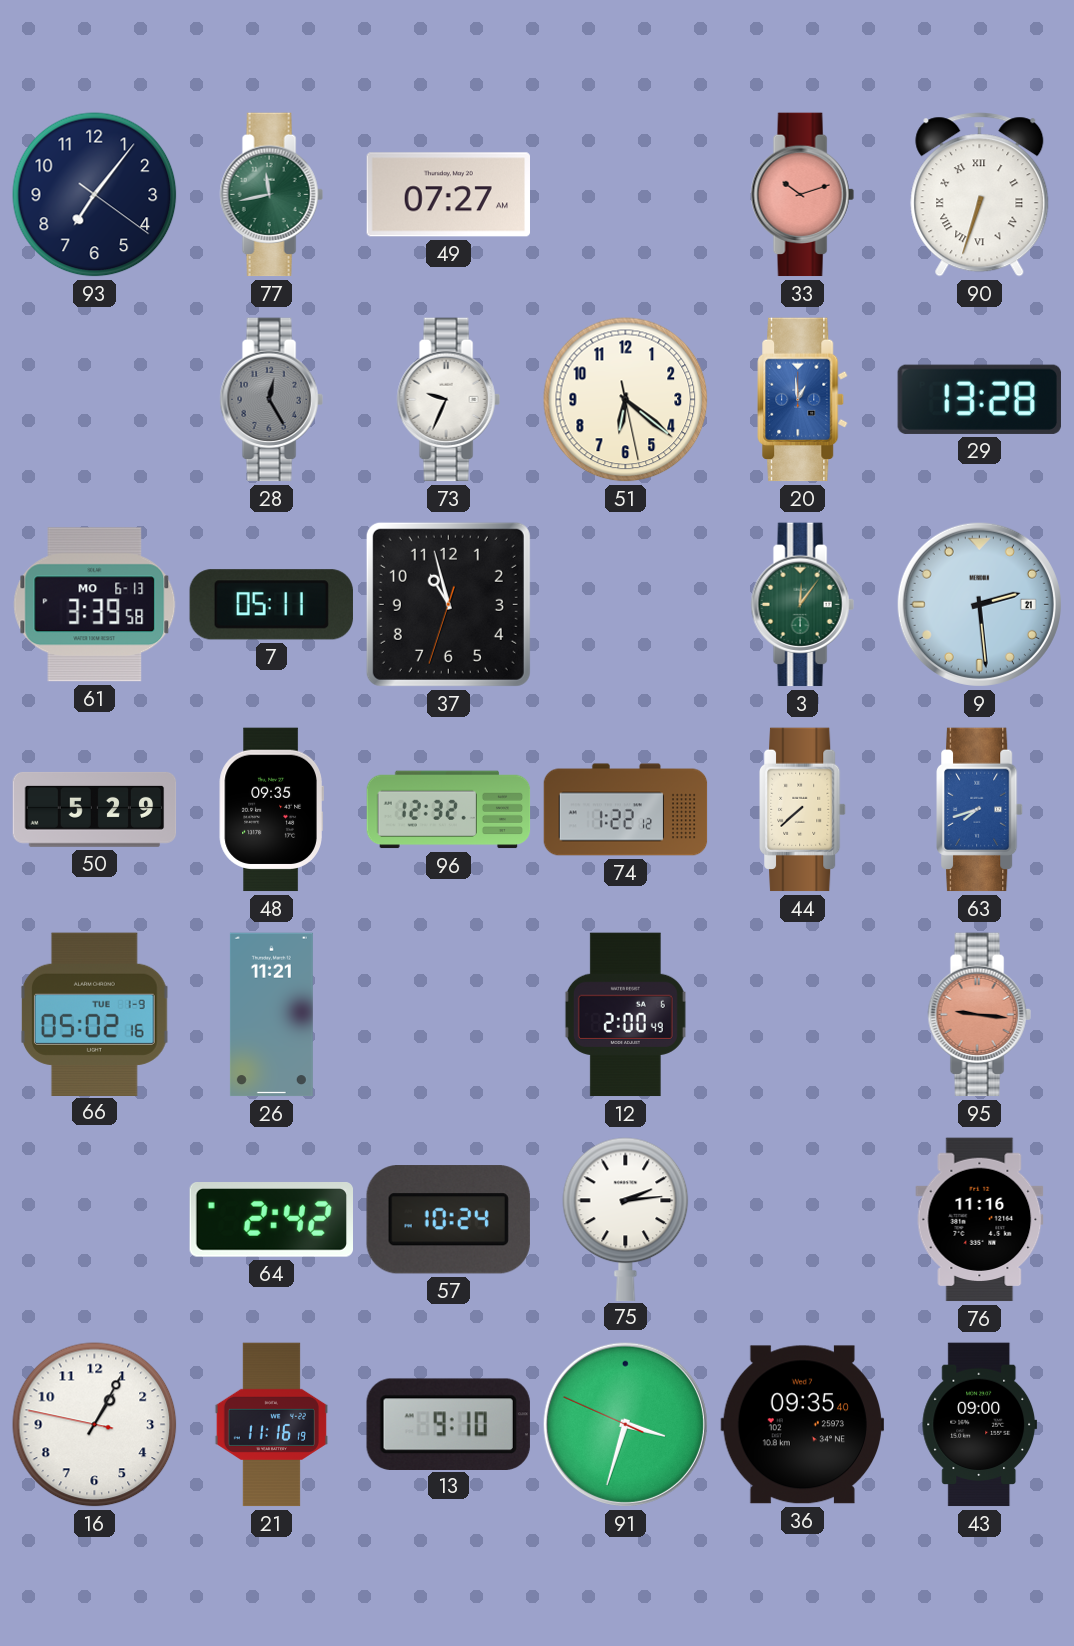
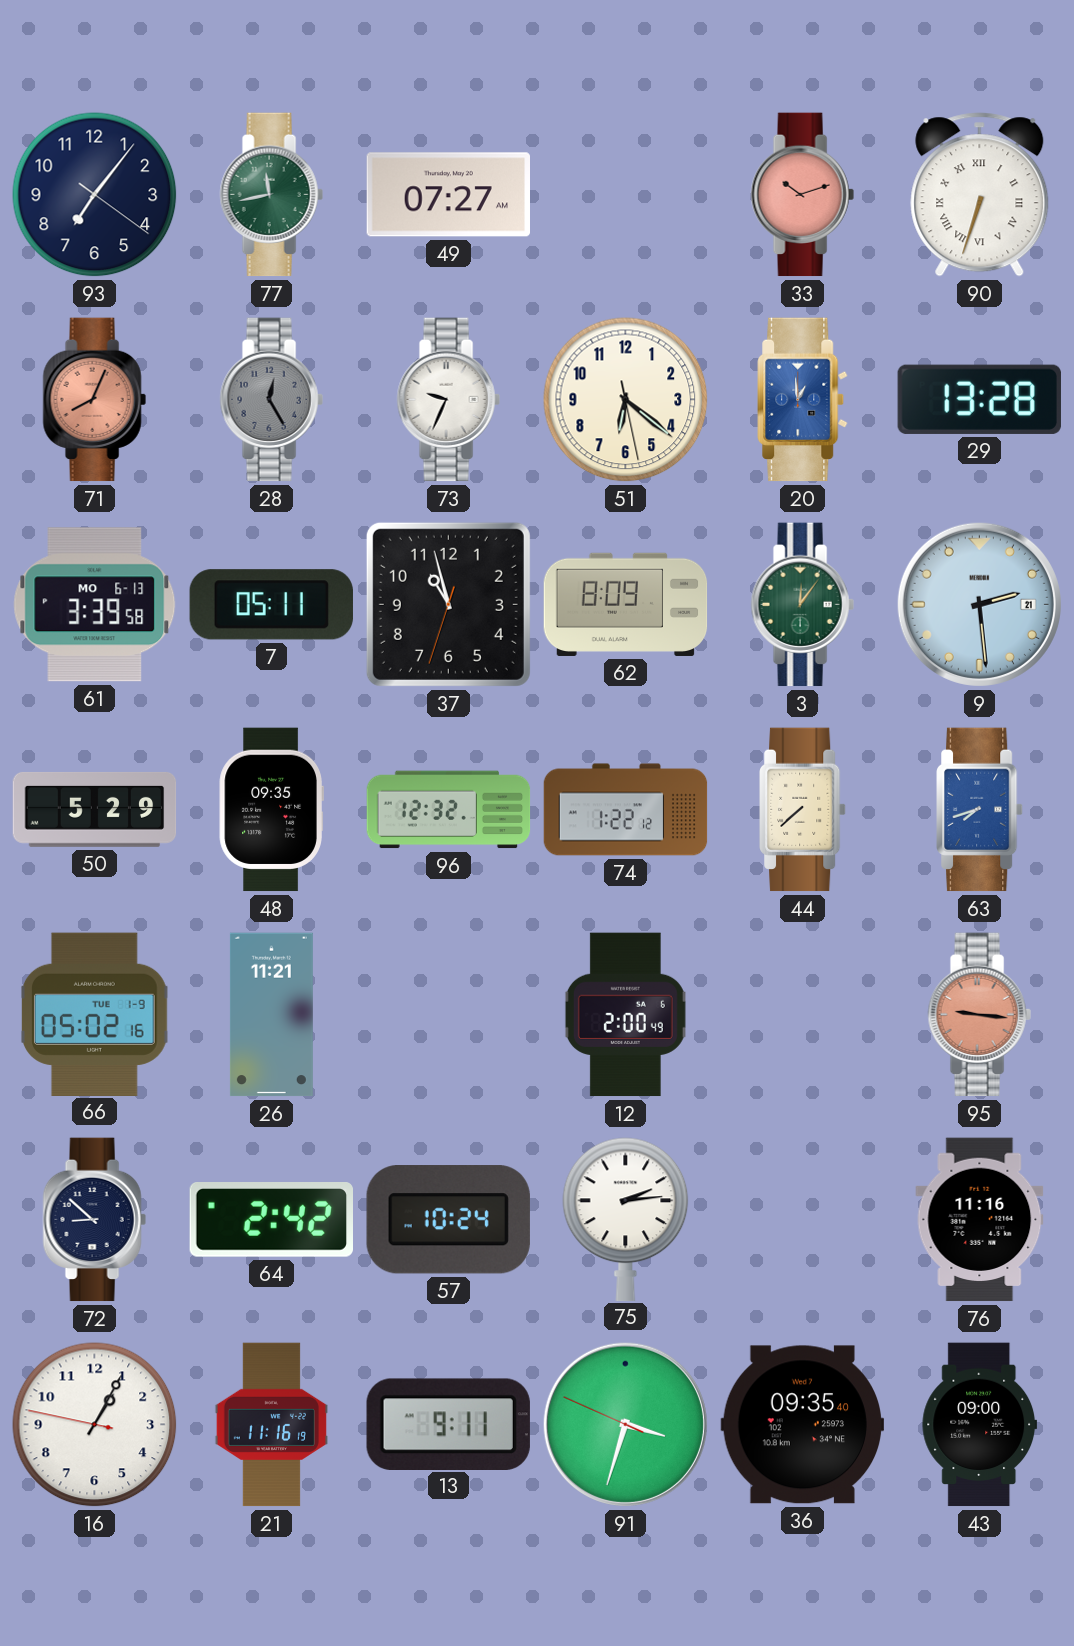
71: none -> 8:04 (94, 400)
62: none -> 8:09 (626, 604)
72: none -> 8:52 (94, 1220)
13: 9:10 -> 9:11 (448, 1424)
